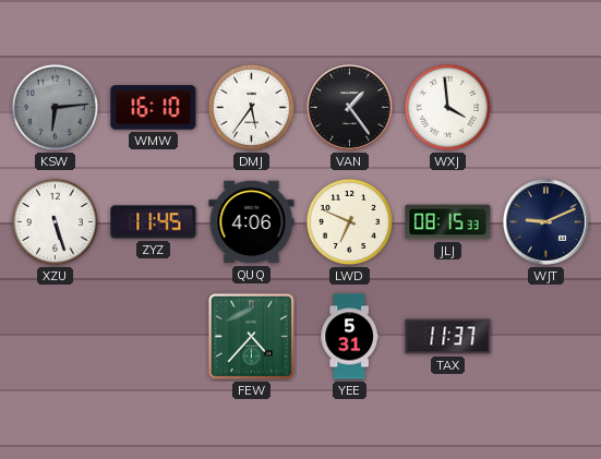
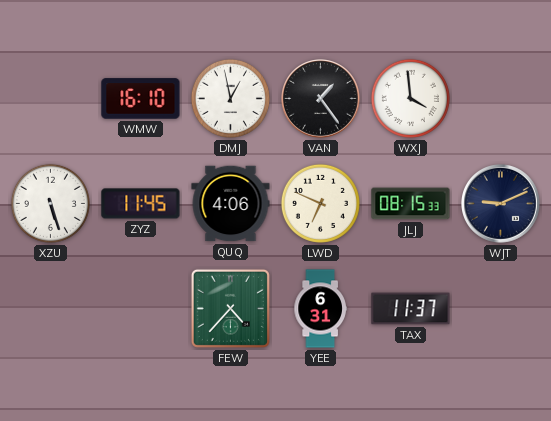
KSW: 6:14 -> none (55, 107)
DMJ: 5:36 -> 12:58 (230, 98)
YEE: 5:31 -> 6:31 (320, 309)
